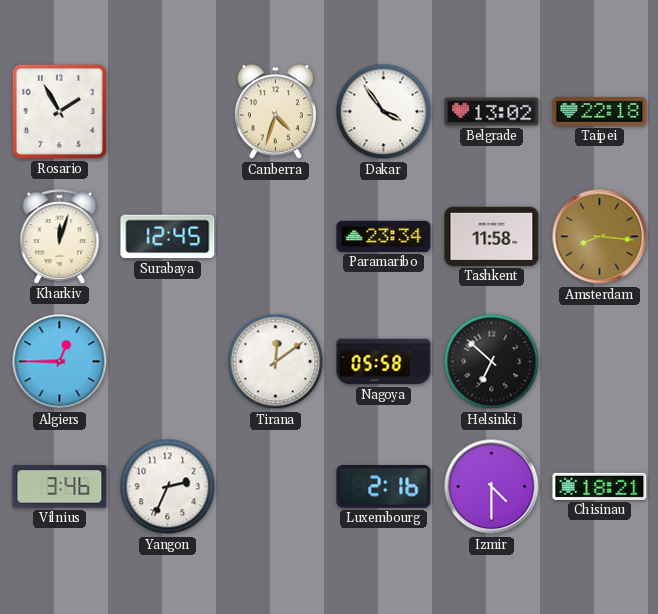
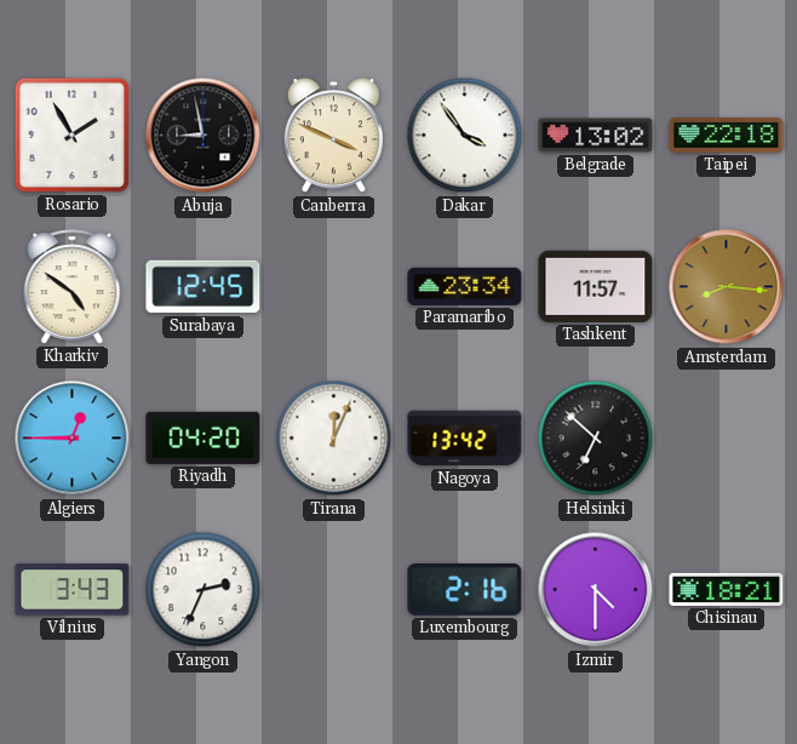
Abuja: none -> 8:58 (203, 136)
Canberra: 4:33 -> 3:49 (333, 136)
Kharkiv: 12:03 -> 4:51 (73, 287)
Tashkent: 11:58 -> 11:57 (596, 286)
Riyadh: none -> 04:20 (203, 437)
Tirana: 12:09 -> 12:04 (334, 439)
Nagoya: 05:58 -> 13:42 (465, 439)
Vilnius: 3:46 -> 3:43 (73, 590)
